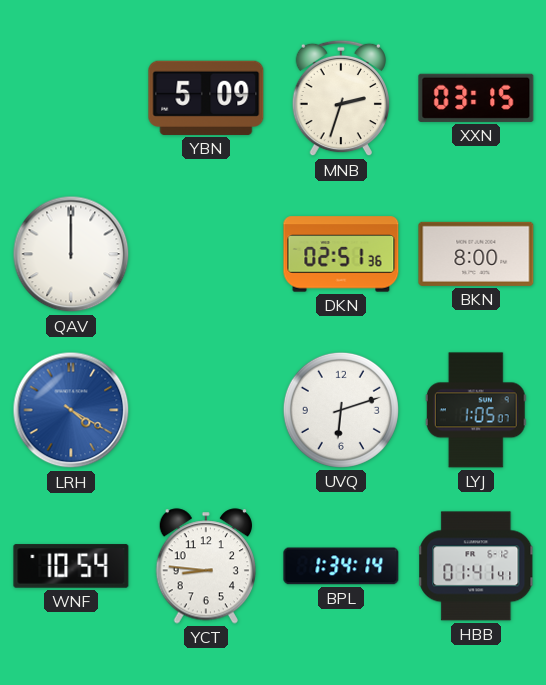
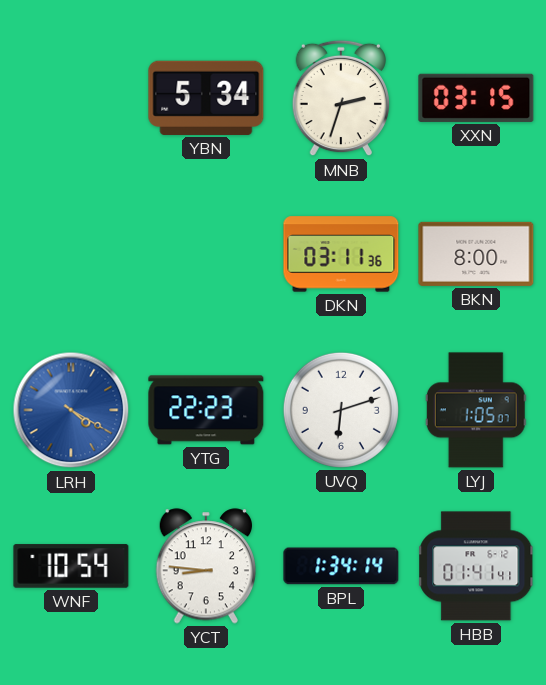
YBN: 5:09 -> 5:34 (206, 98)
QAV: 12:00 -> none (71, 254)
DKN: 02:51 -> 03:11 (341, 254)
YTG: none -> 22:23 (206, 410)
